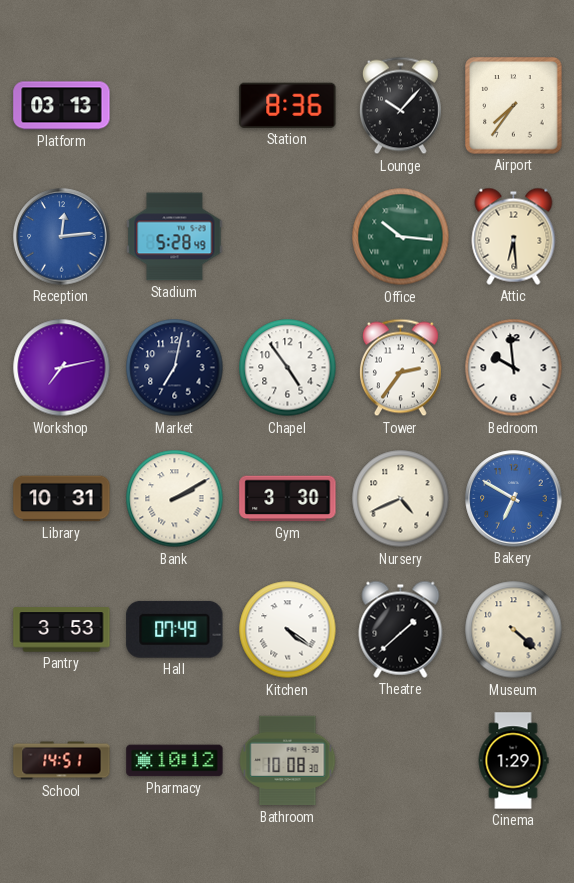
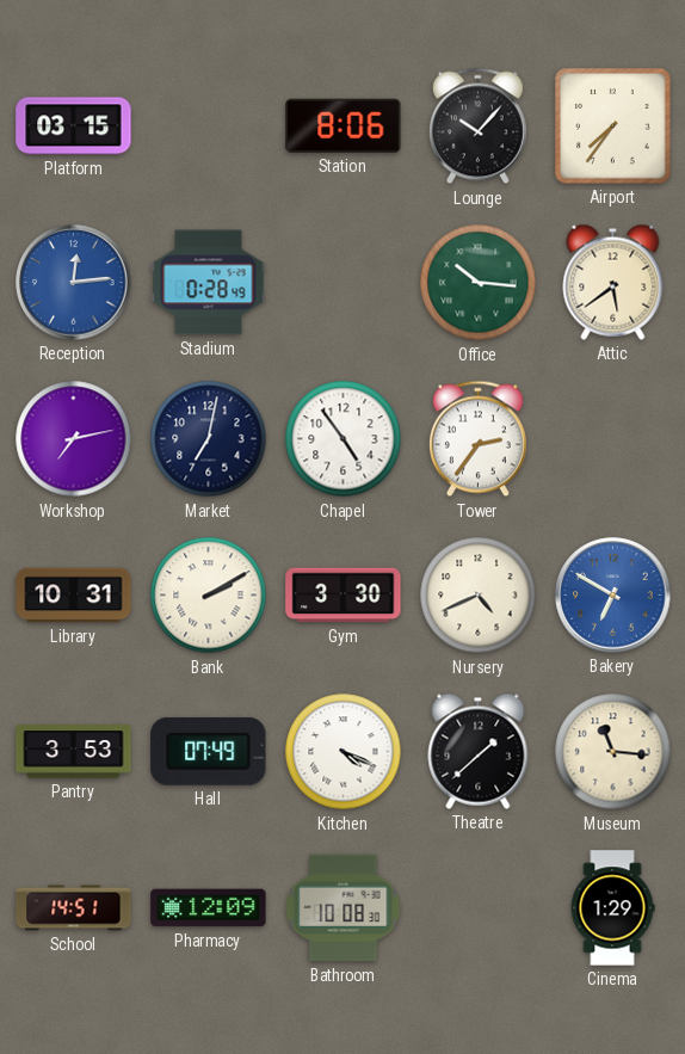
Platform: 03:13 -> 03:15 (74, 127)
Station: 8:36 -> 8:06 (344, 125)
Stadium: 5:28 -> 0:28 (209, 283)
Attic: 6:29 -> 5:39 (613, 282)
Bedroom: 9:59 -> none (514, 368)
Kitchen: 4:21 -> 4:19 (344, 752)
Museum: 4:22 -> 11:16 (613, 752)
Pharmacy: 10:12 -> 12:09 (209, 908)
